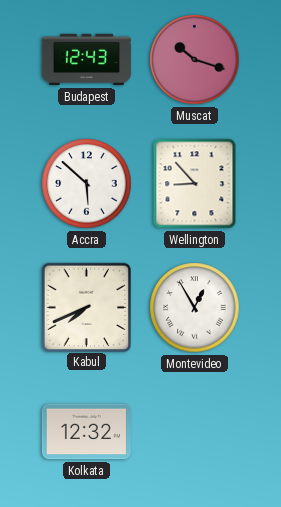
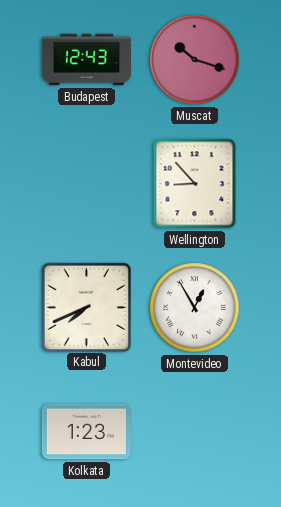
Accra: 5:52 -> none (87, 184)
Kolkata: 12:32 -> 1:23 (86, 432)
